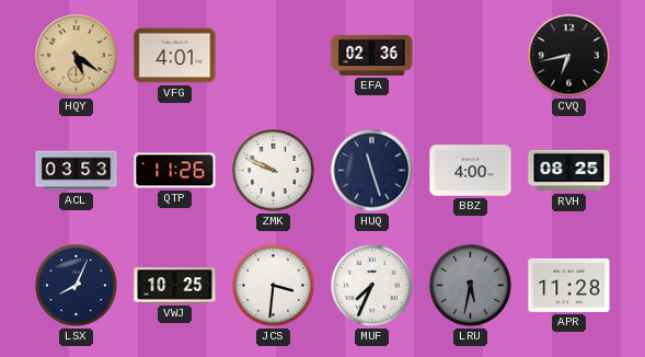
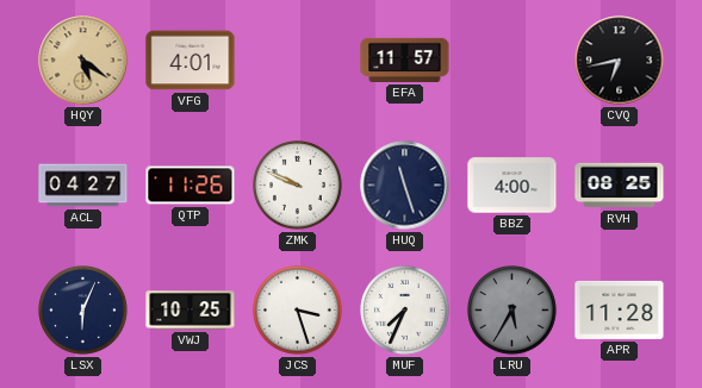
EFA: 02:36 -> 11:57 (405, 60)
ACL: 03:53 -> 04:27 (83, 186)
LSX: 8:04 -> 6:04 (83, 311)
JCS: 3:31 -> 3:27 (298, 311)
LRU: 5:32 -> 5:35 (512, 311)
